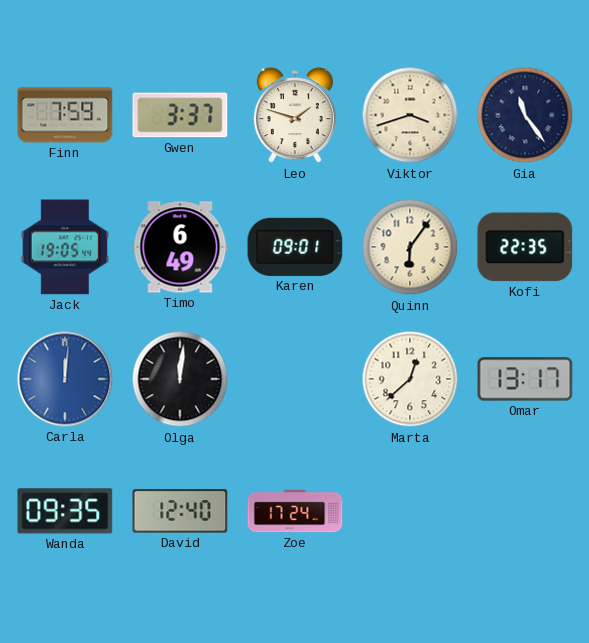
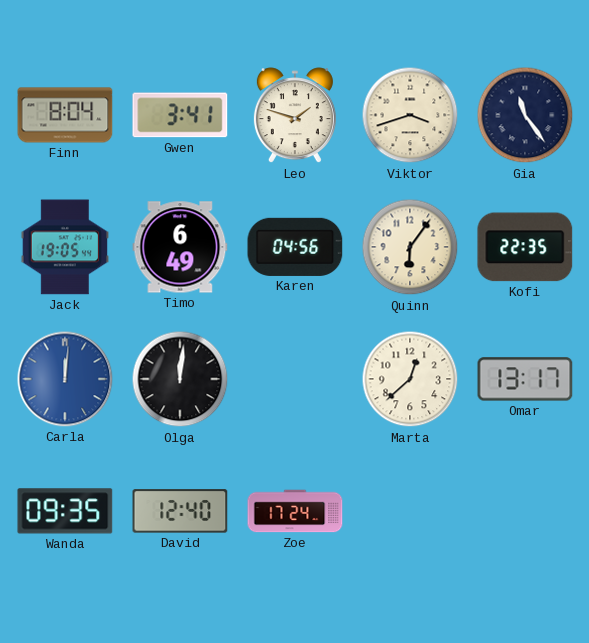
Finn: 7:59 -> 8:04 (65, 115)
Gwen: 3:37 -> 3:41 (180, 115)
Karen: 09:01 -> 04:56 (295, 247)
